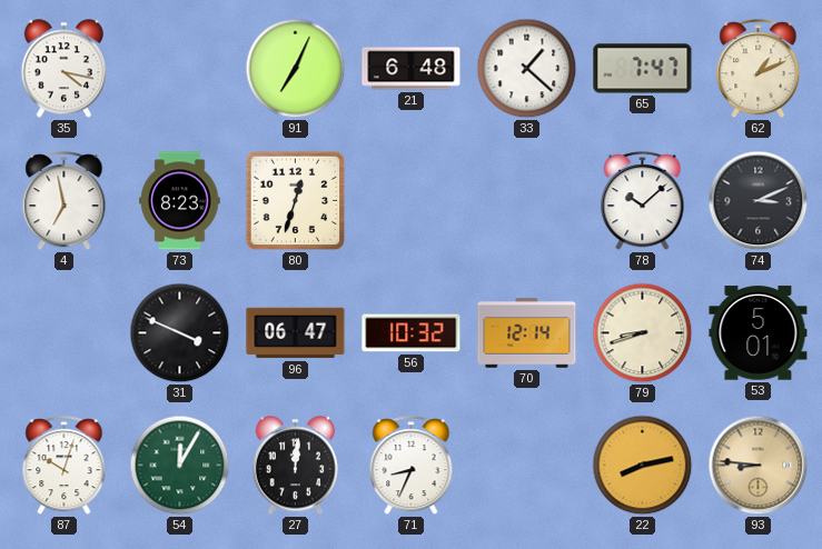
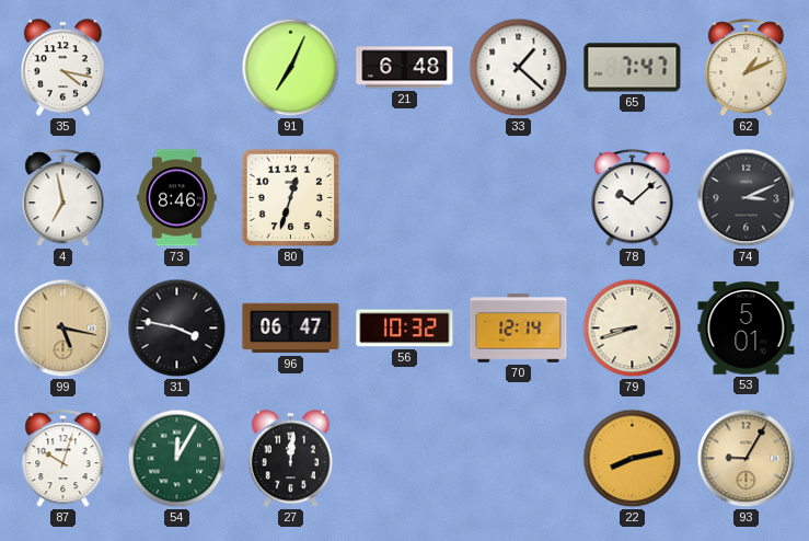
73: 8:23 -> 8:46 (177, 198)
99: none -> 5:17 (63, 329)
31: 3:49 -> 3:47 (177, 329)
71: 8:34 -> none (412, 466)
93: 8:46 -> 9:05 (747, 459)
